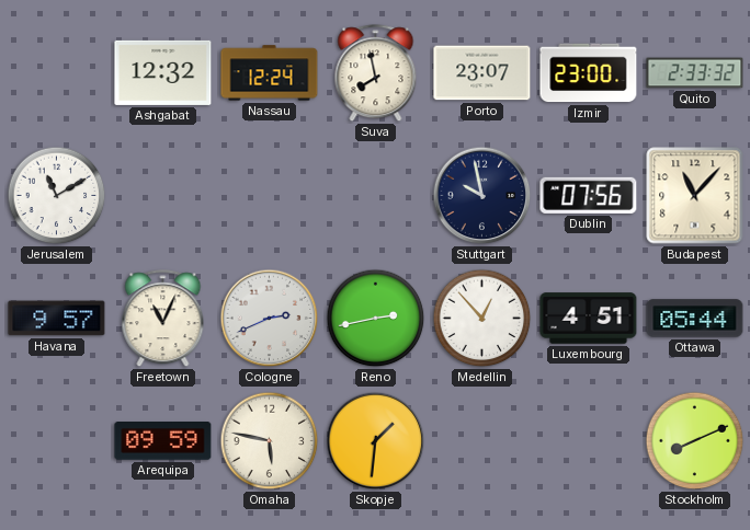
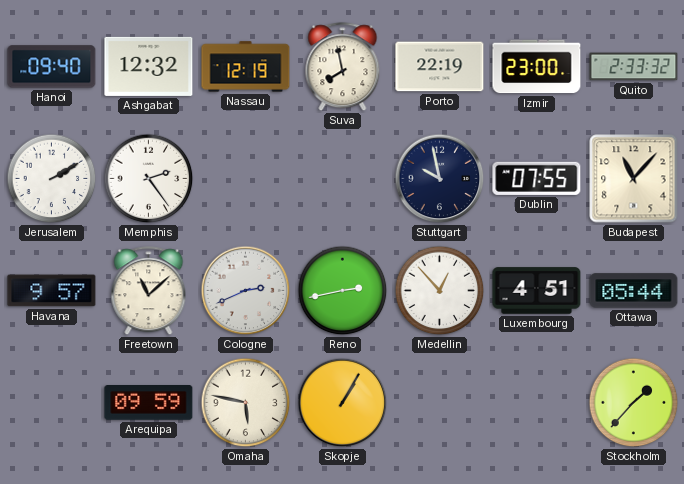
Hanoi: none -> 09:40 (52, 67)
Nassau: 12:24 -> 12:19 (246, 67)
Porto: 23:07 -> 22:19 (440, 67)
Jerusalem: 11:10 -> 2:10 (52, 179)
Memphis: none -> 2:24 (149, 179)
Dublin: 07:56 -> 07:55 (537, 178)
Freetown: 11:04 -> 11:08 (149, 291)
Skopje: 1:31 -> 1:05 (343, 403)
Stockholm: 8:11 -> 1:37 (634, 403)
